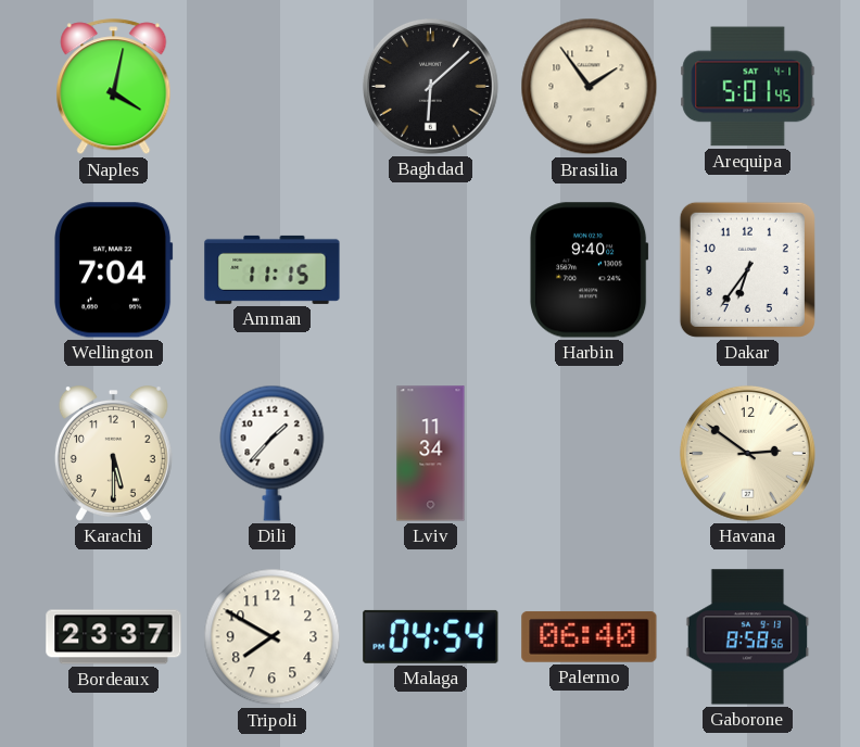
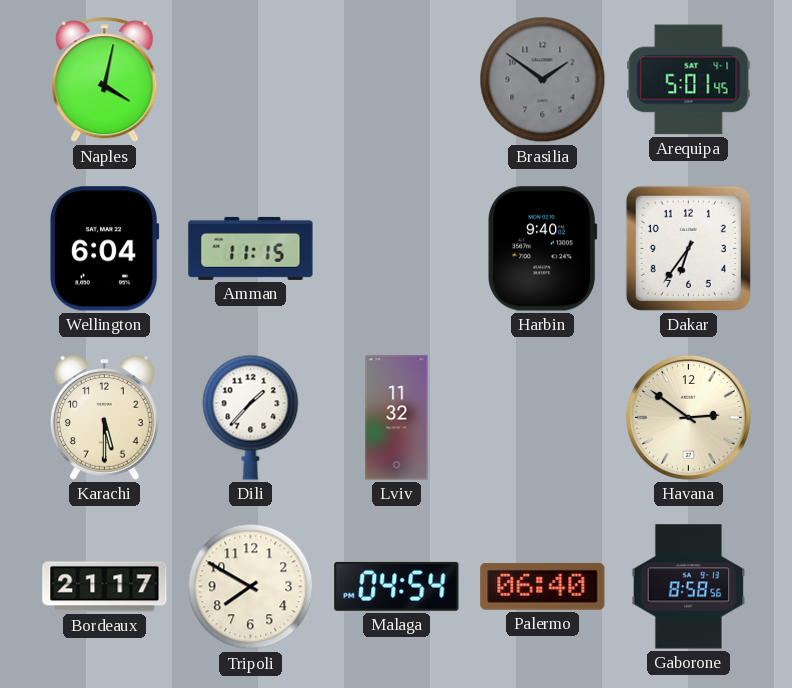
Baghdad: 6:08 -> none (430, 86)
Brasilia: 1:54 -> 1:51 (543, 80)
Brasilia dial: cream -> grey (543, 80)
Wellington: 7:04 -> 6:04 (105, 249)
Lviv: 11:34 -> 11:32 (397, 418)
Bordeaux: 23:37 -> 21:17 (105, 587)
